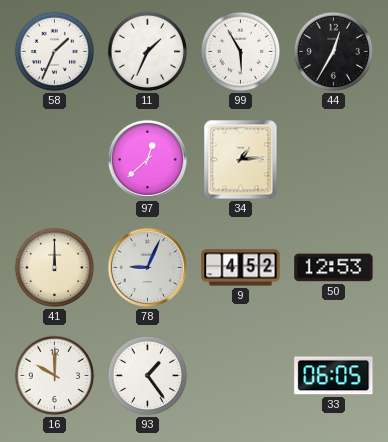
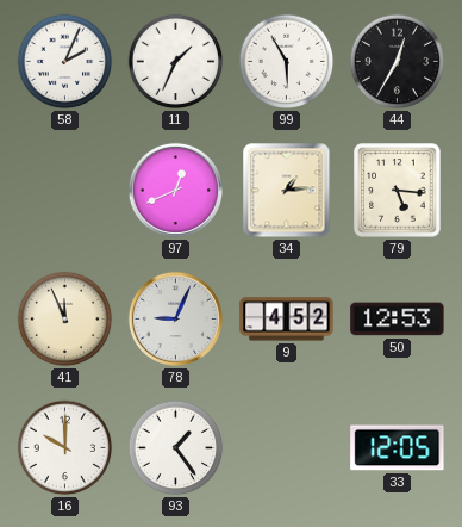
58: 1:34 -> 2:04 (65, 62)
97: 12:38 -> 12:41 (175, 190)
79: none -> 5:16 (398, 191)
41: 12:00 -> 11:56 (65, 320)
33: 06:05 -> 12:05 (398, 448)
